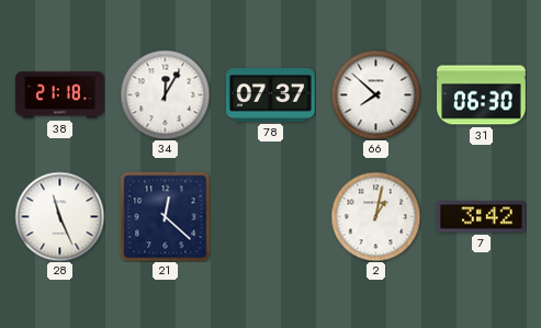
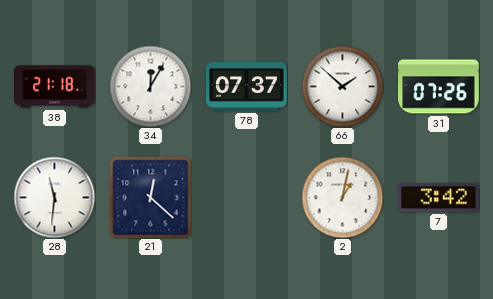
66: 7:52 -> 1:52 (342, 86)
31: 06:30 -> 07:26 (439, 87)
28: 11:26 -> 11:31 (54, 197)
